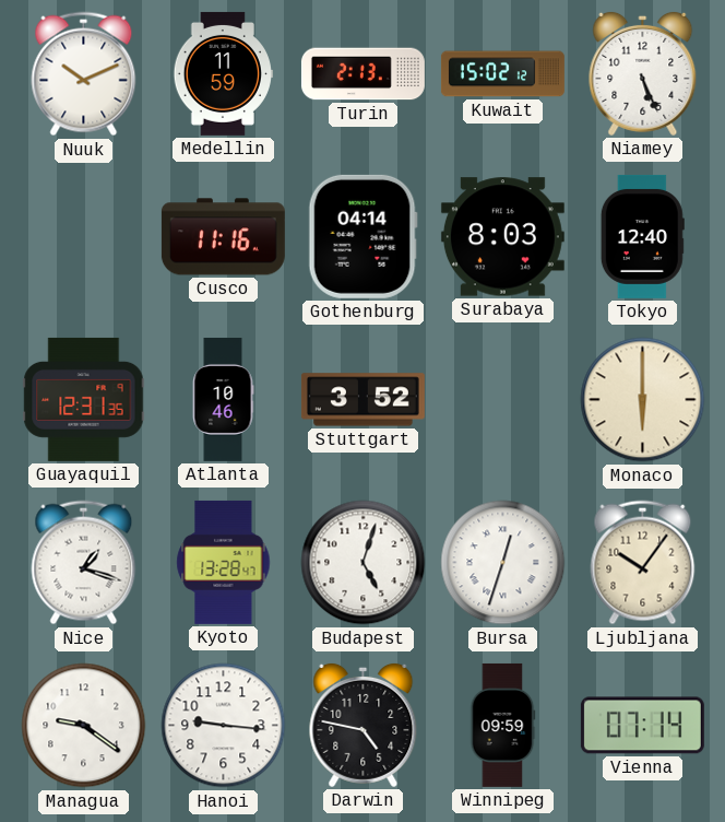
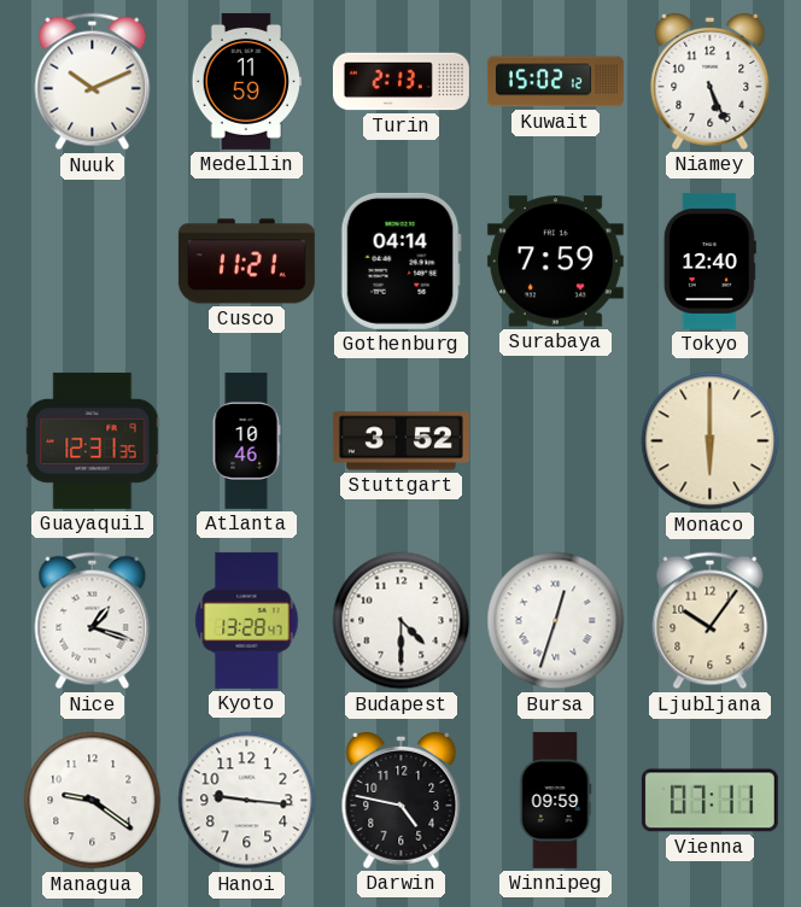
Cusco: 11:16 -> 11:21 (246, 262)
Surabaya: 8:03 -> 7:59 (555, 262)
Budapest: 5:03 -> 4:30 (402, 621)
Vienna: 07:14 -> 07:11 (709, 801)
